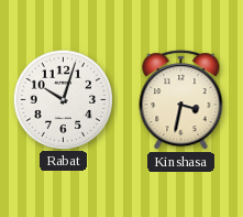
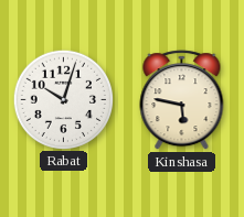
Kinshasa: 3:32 -> 5:47 (182, 100)
